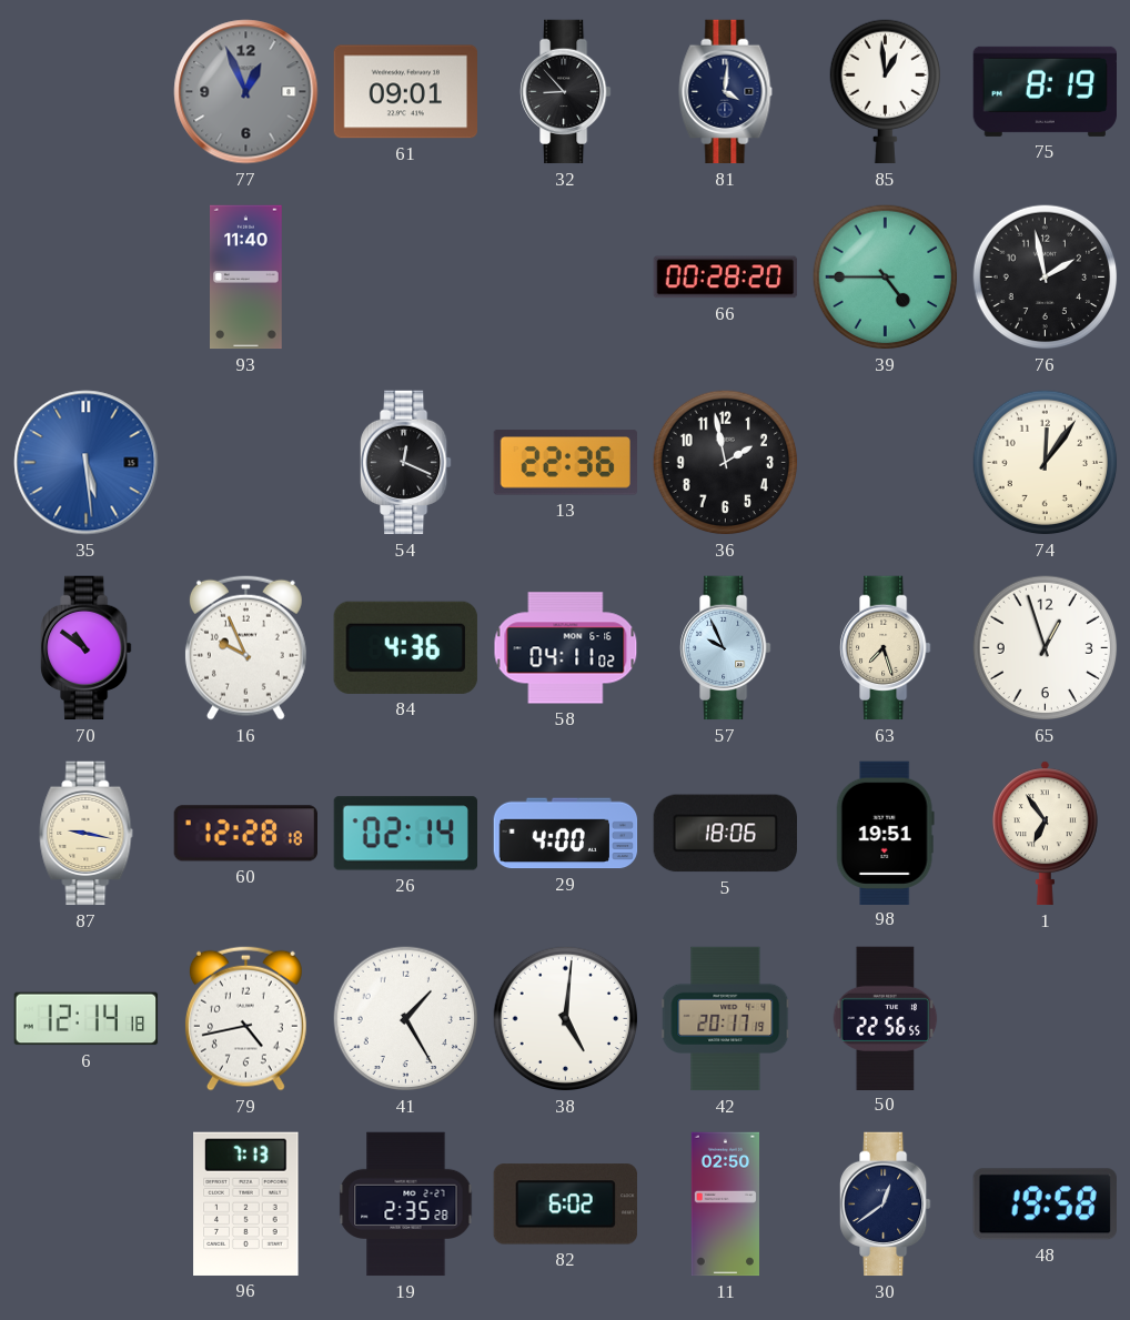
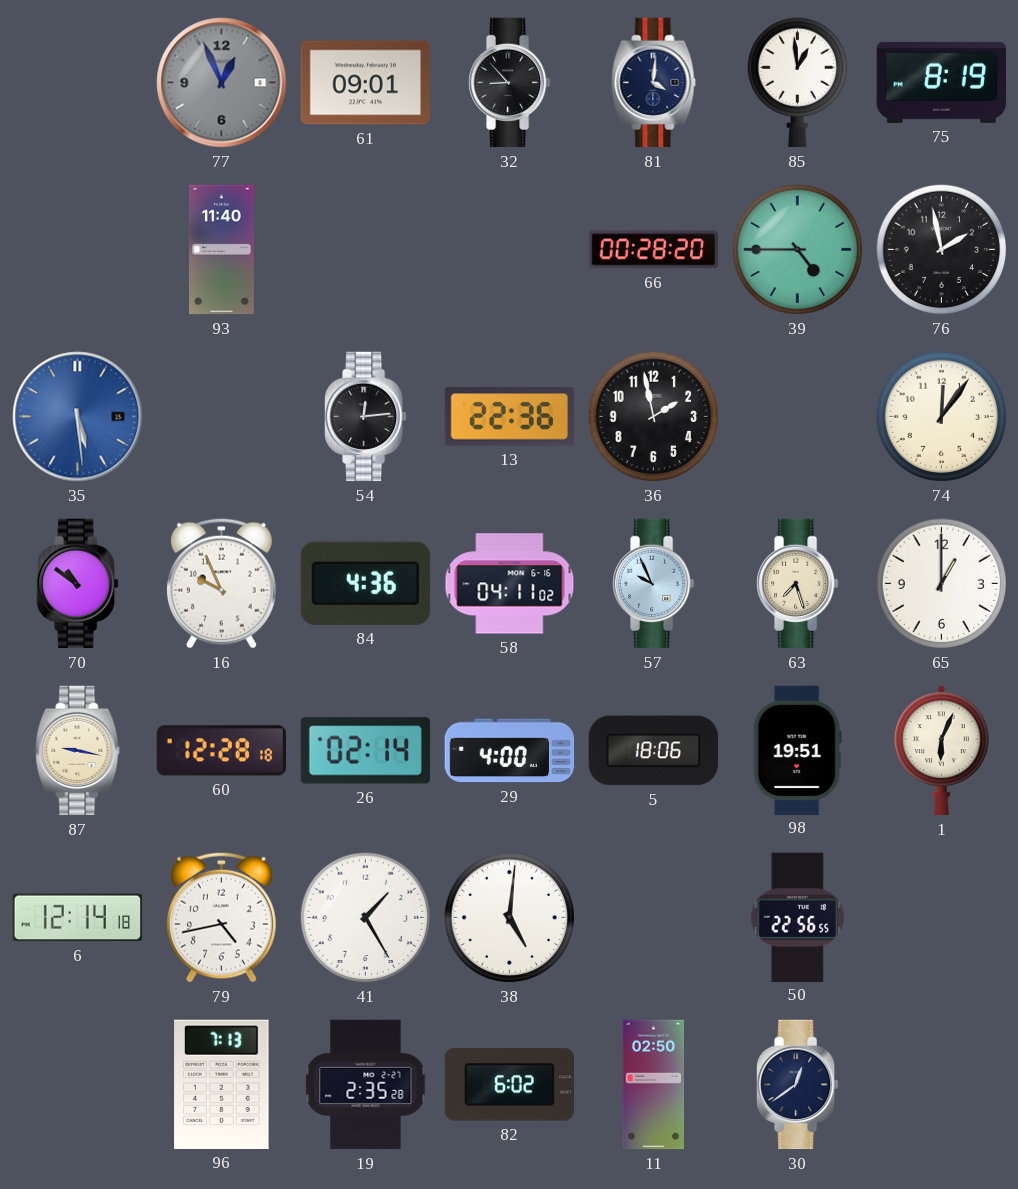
54: 12:19 -> 12:14 (366, 417)
65: 12:57 -> 1:00 (942, 584)
1: 6:54 -> 6:04 (941, 751)
42: 20:17 -> none (726, 1019)
48: 19:58 -> none (1045, 1205)
